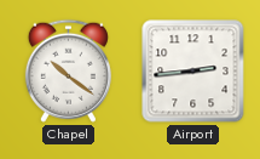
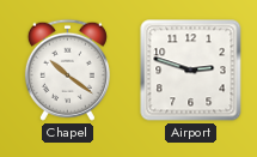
Airport: 2:44 -> 2:48 (191, 71)
